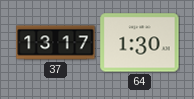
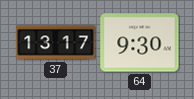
64: 1:30 -> 9:30 (140, 43)
